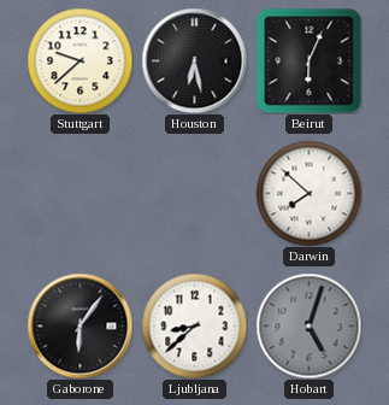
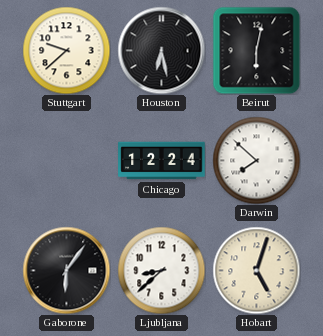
Beirut: 6:04 -> 6:02 (256, 50)
Chicago: none -> 12:24 (162, 161)
Hobart dial: grey -> cream (256, 270)
